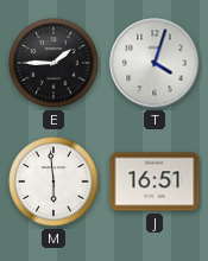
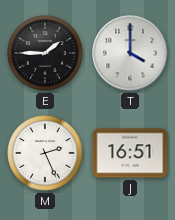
T: 4:03 -> 4:00 (130, 53)
M: 5:59 -> 2:26 (45, 153)
